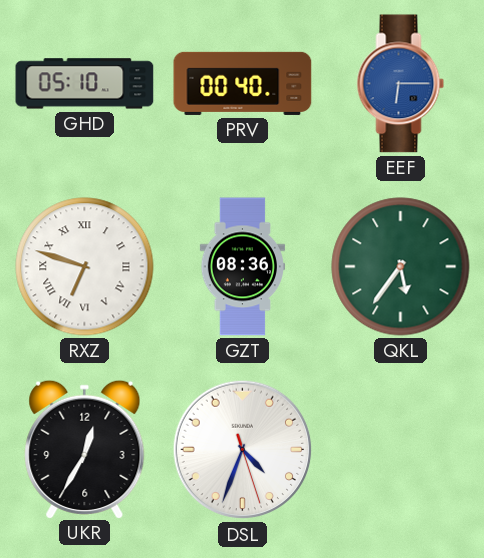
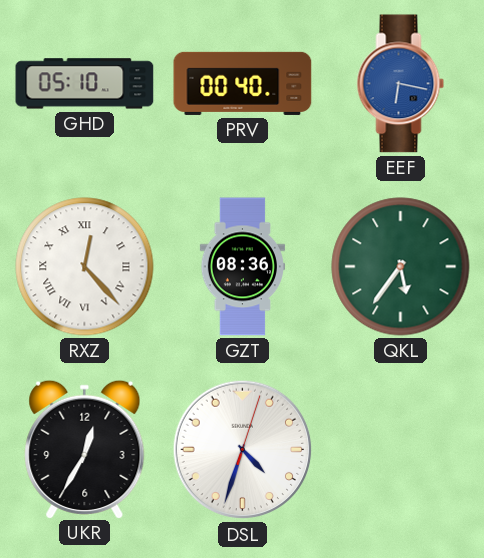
EEF: 6:15 -> 6:17 (401, 84)
RXZ: 6:48 -> 12:23 (85, 267)
DSL: 4:33:27 -> 4:33:03 (243, 450)
